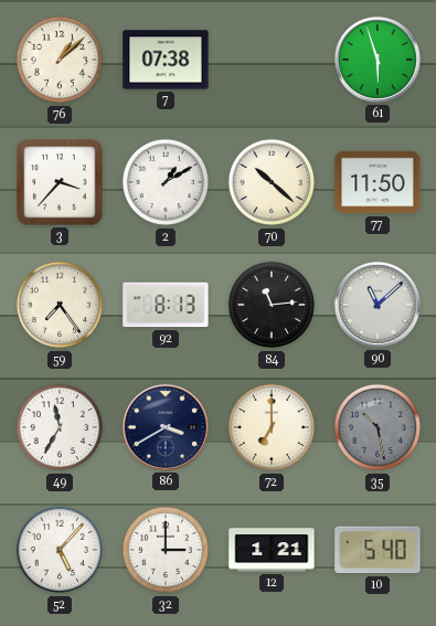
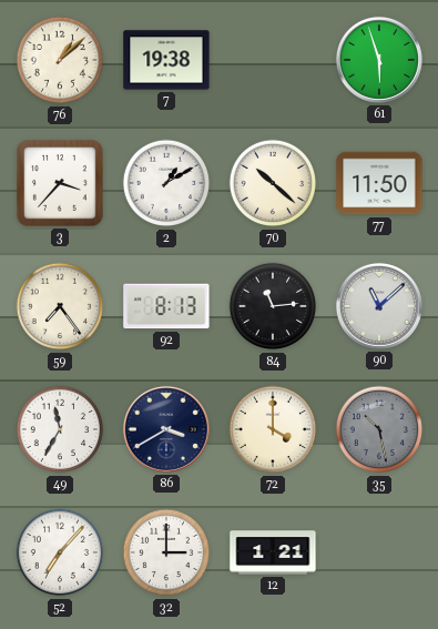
7: 07:38 -> 19:38 (166, 60)
72: 7:00 -> 4:00 (273, 429)
52: 5:07 -> 7:07 (60, 552)
10: 5:40 -> none (377, 550)
